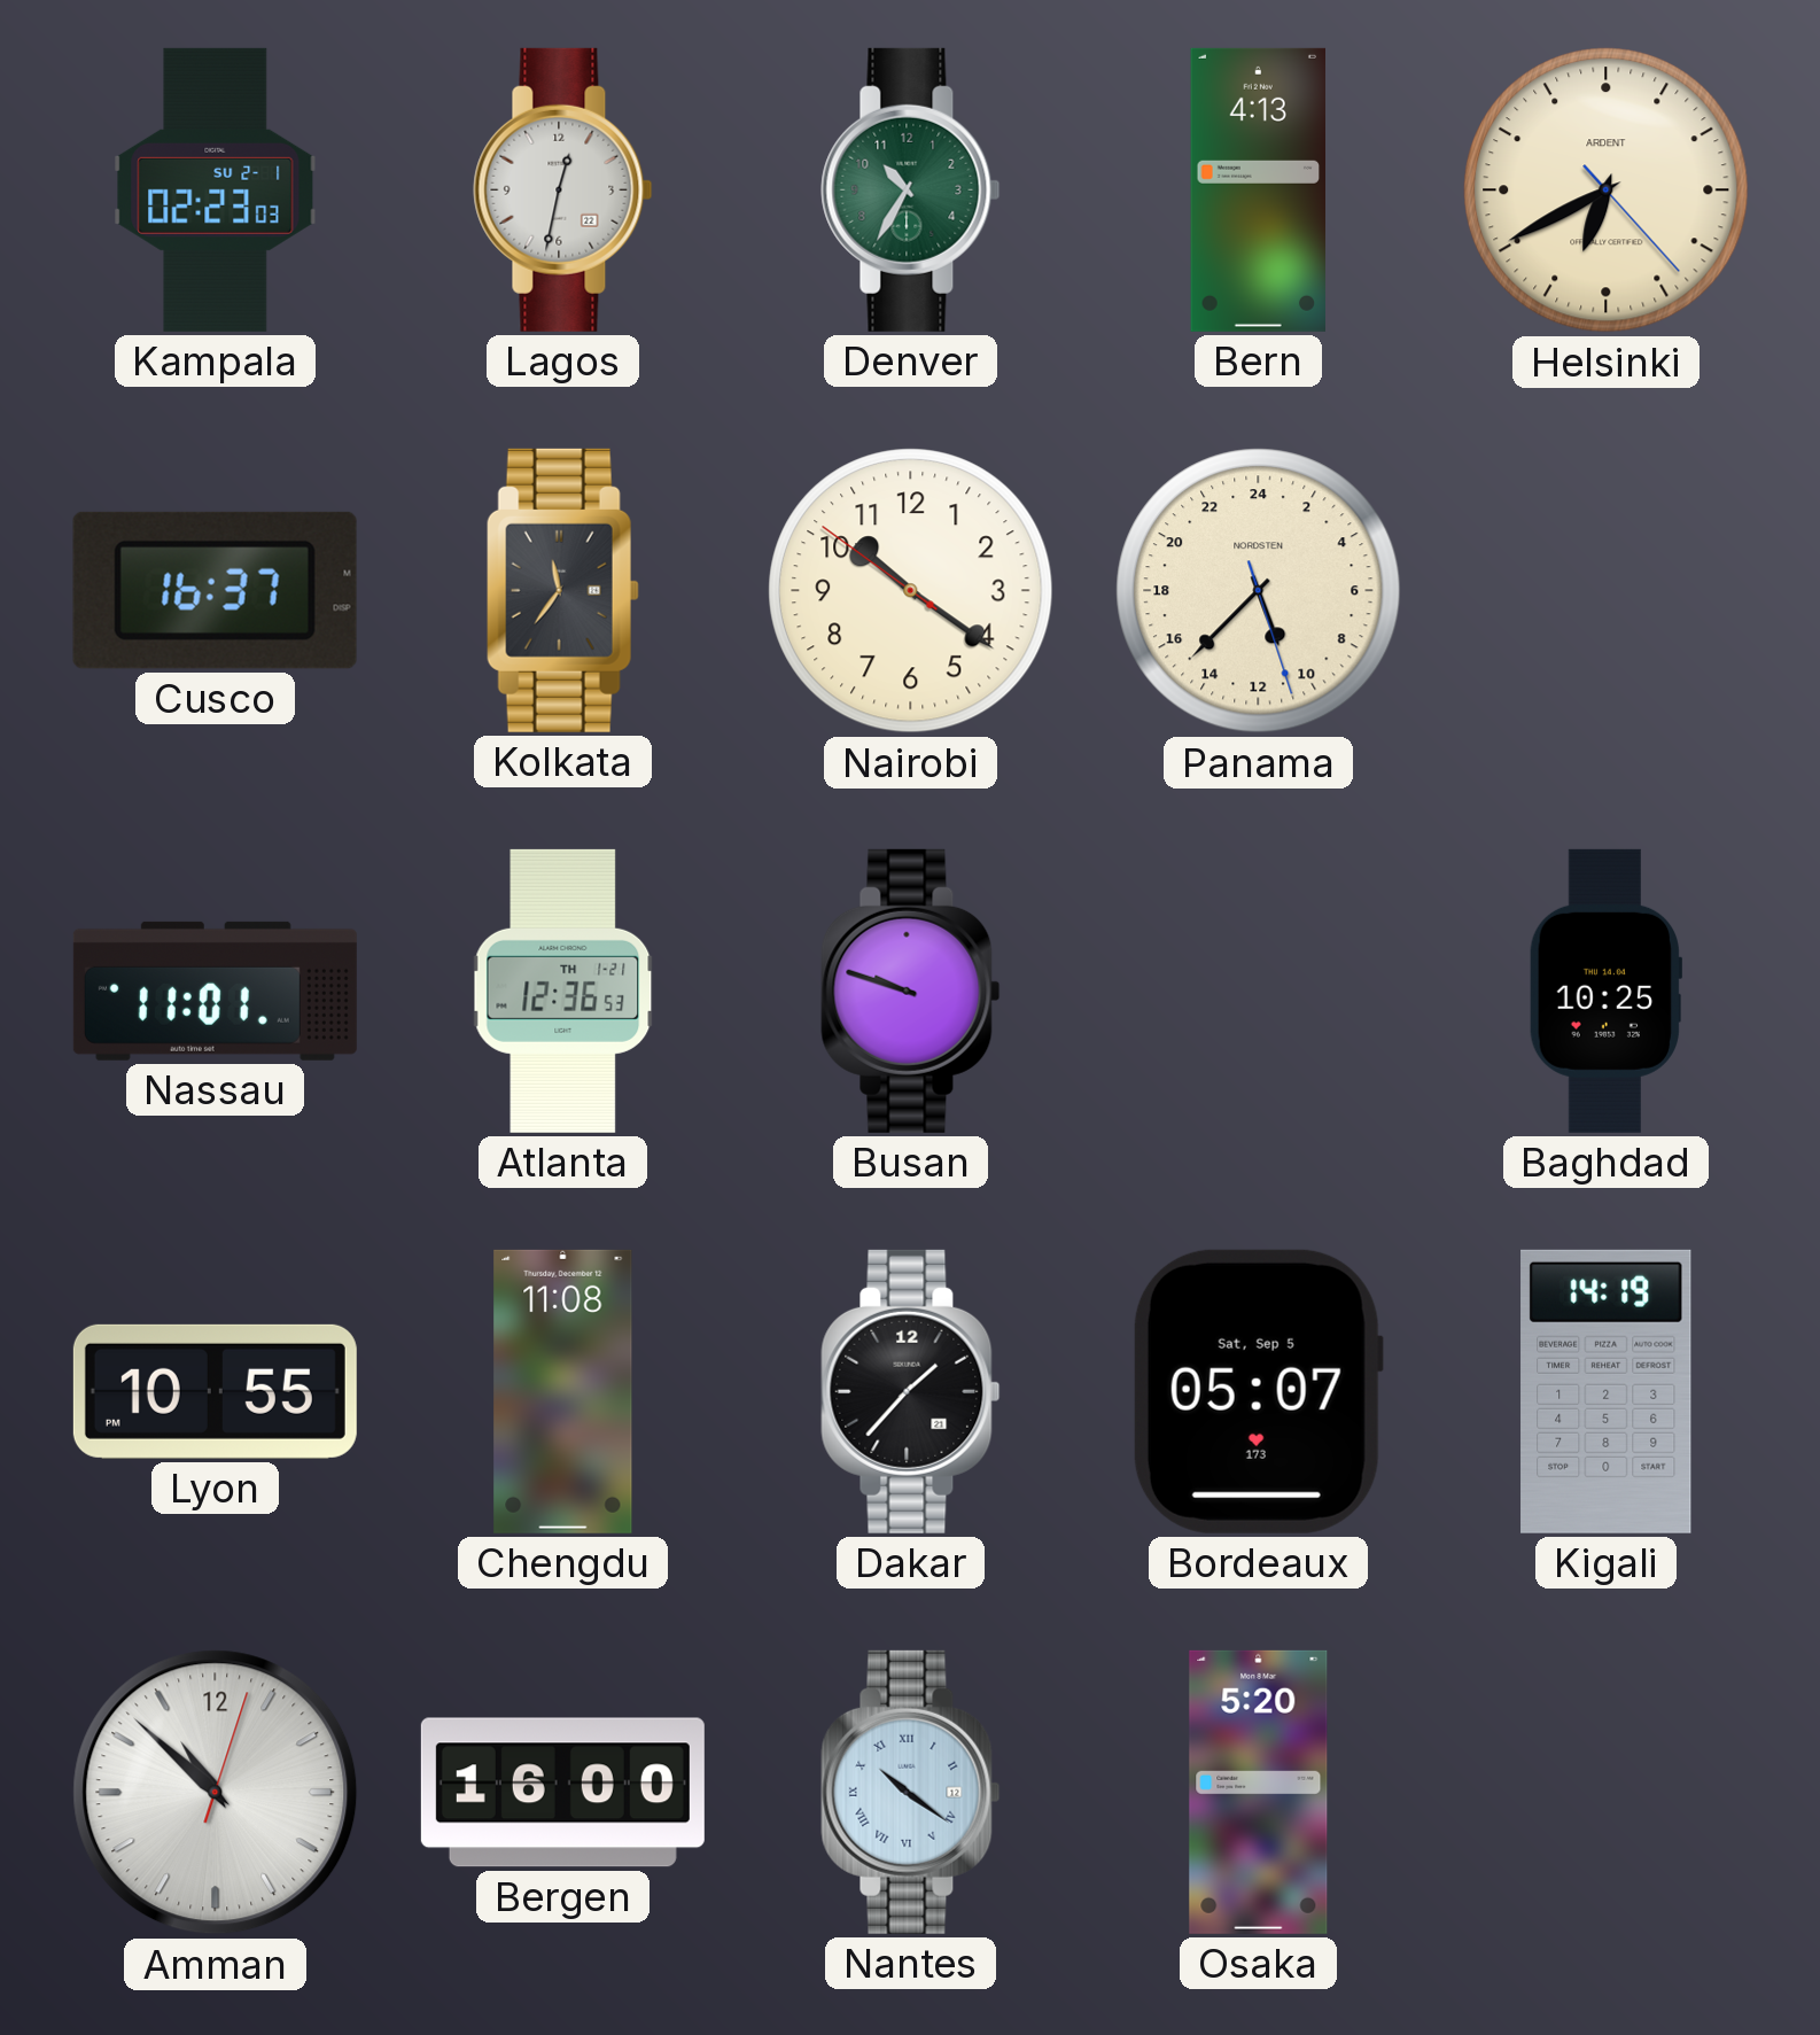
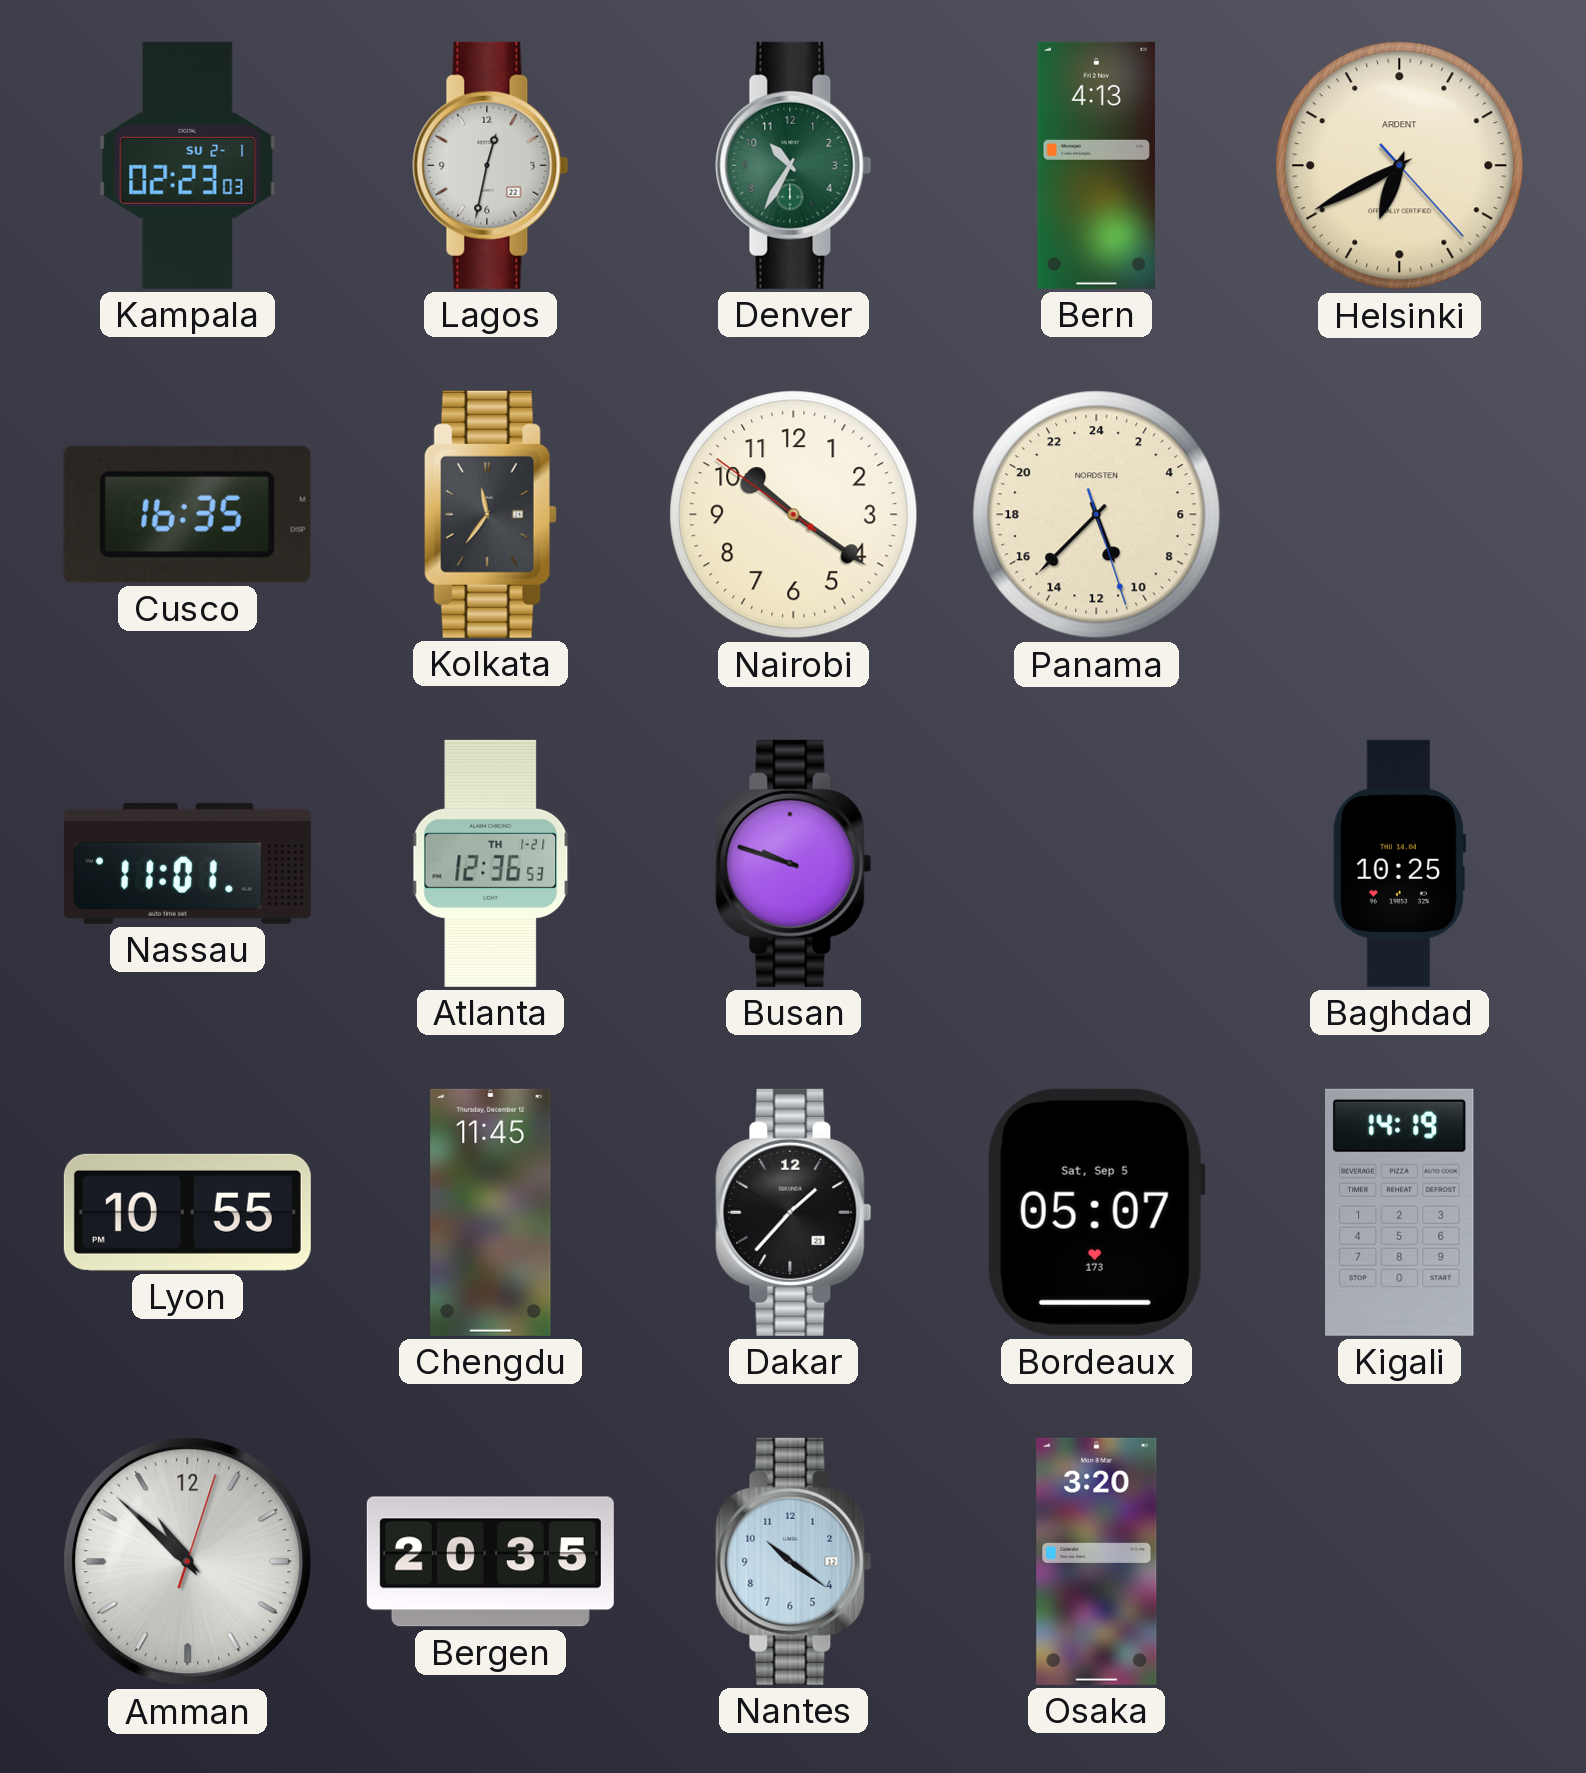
Cusco: 16:37 -> 16:35 (187, 514)
Chengdu: 11:08 -> 11:45 (491, 1212)
Bergen: 16:00 -> 20:35 (490, 1562)
Nantes numerals: Roman -> Arabic (794, 1561)
Osaka: 5:20 -> 3:20 (1097, 1561)
